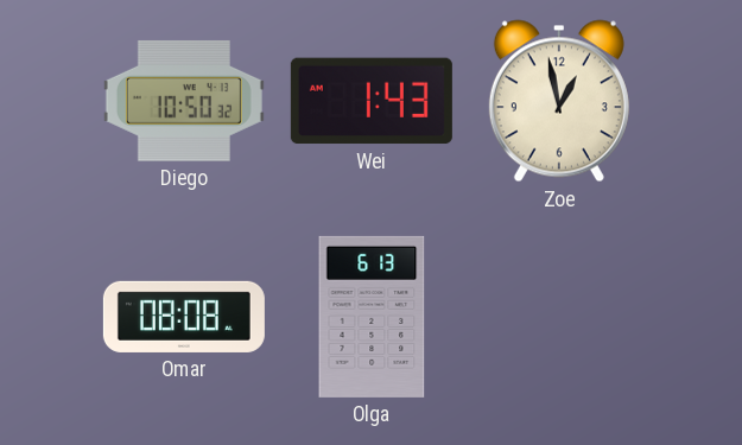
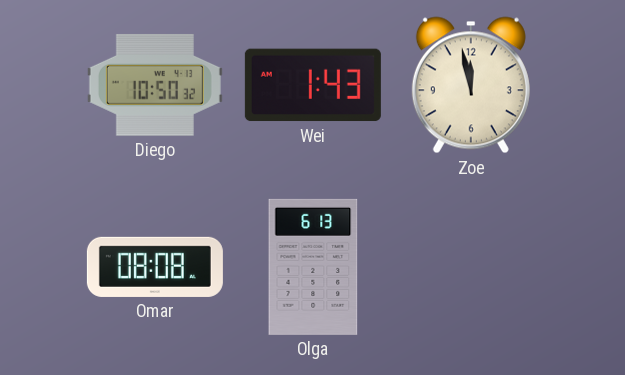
Zoe: 12:58 -> 11:58 (471, 85)
